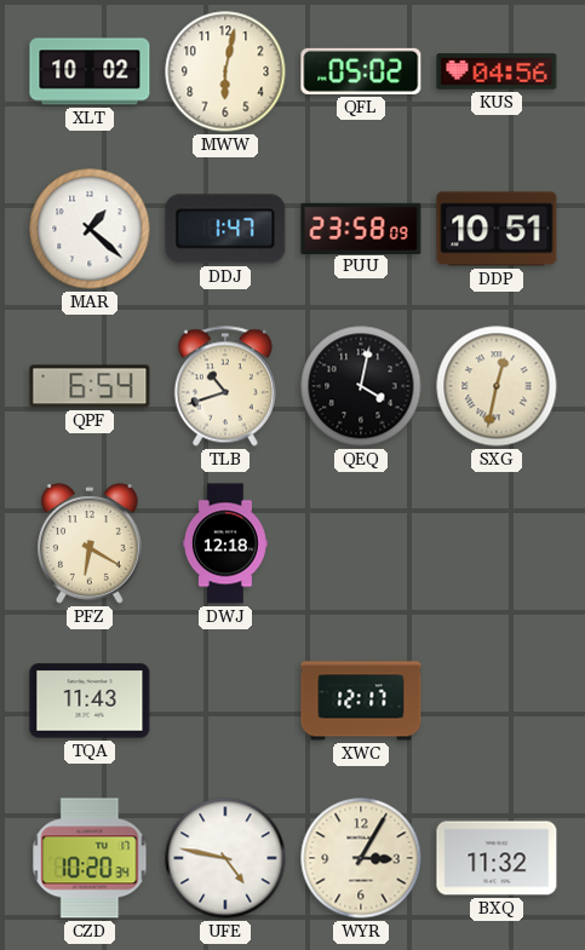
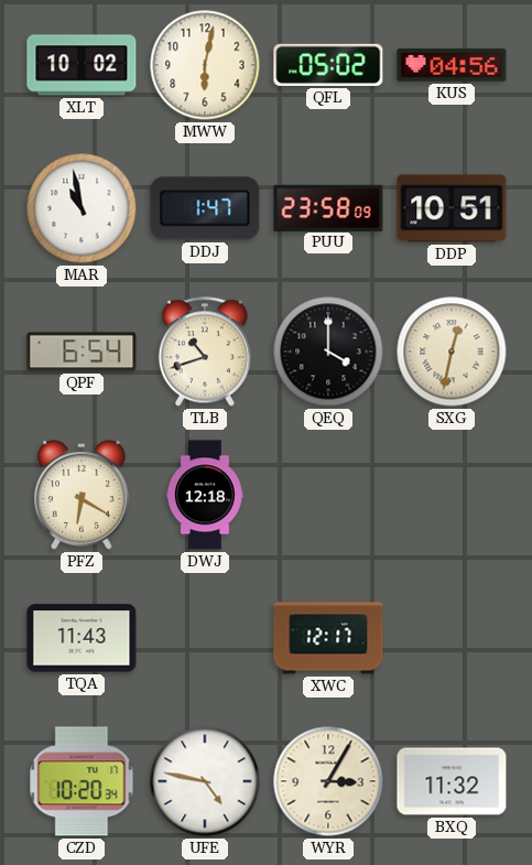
MAR: 1:22 -> 10:58 (82, 208)
QEQ: 4:02 -> 4:00 (328, 352)
